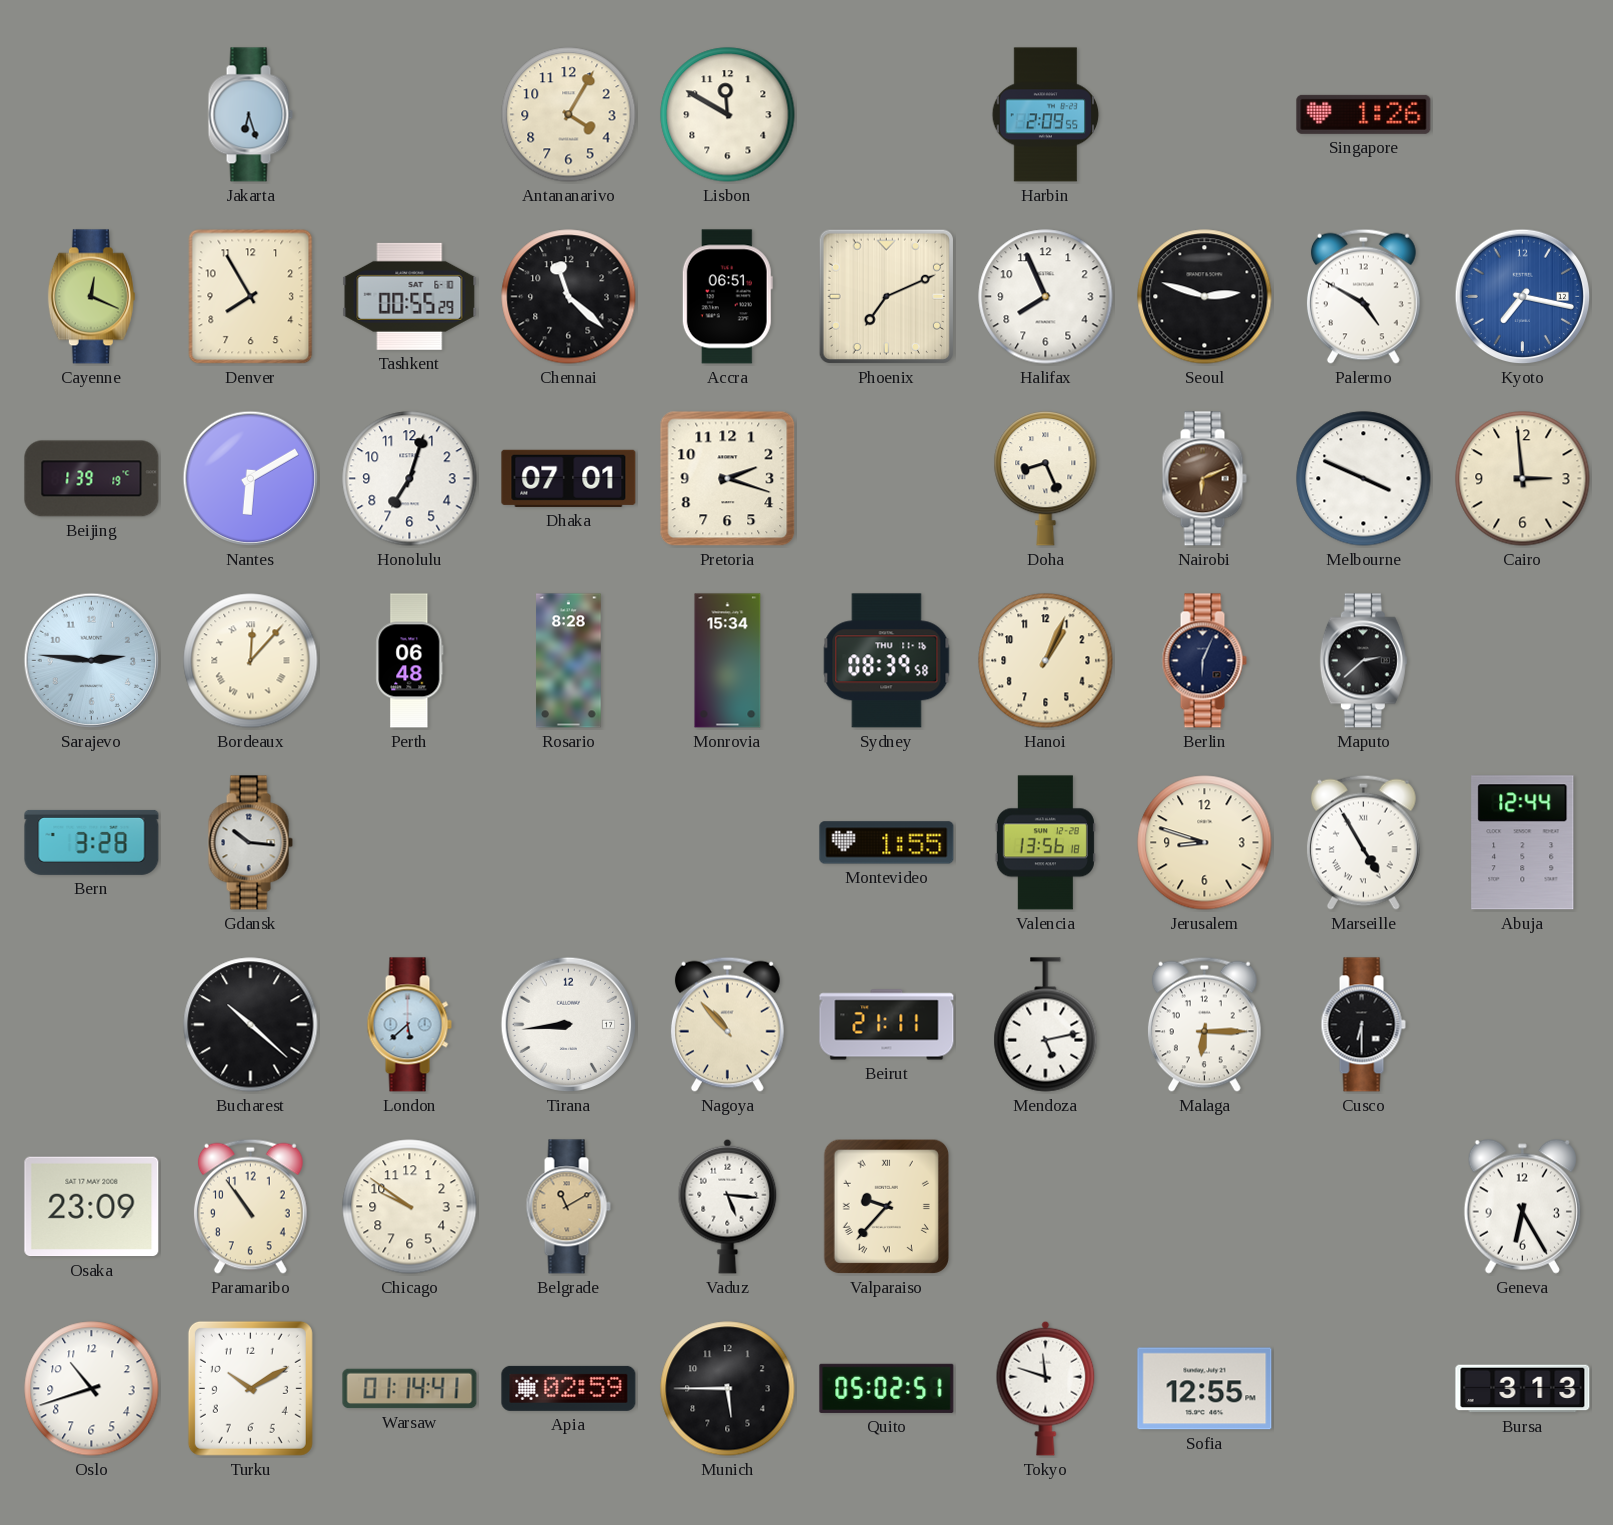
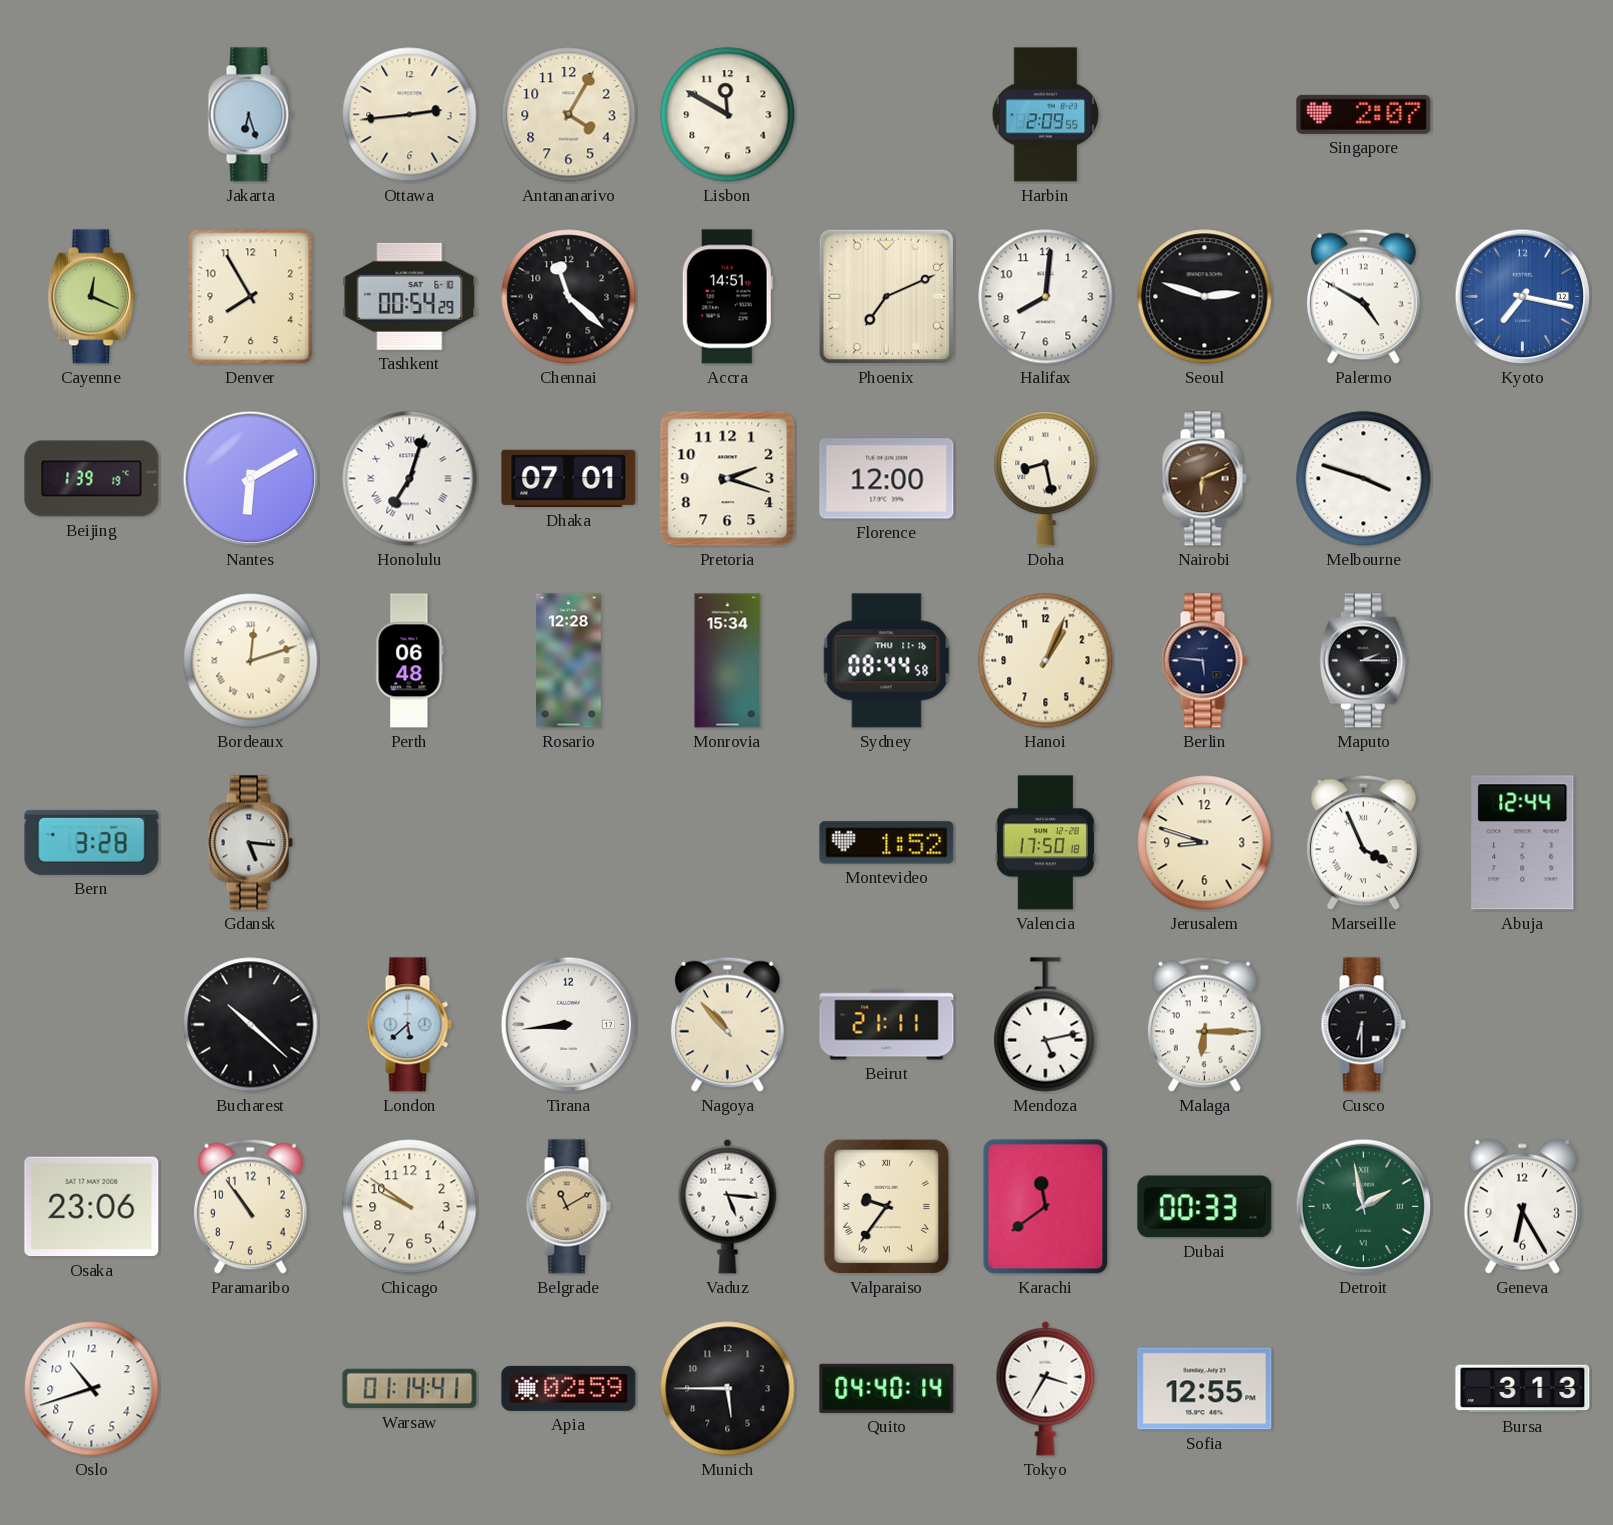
Ottawa: none -> 2:44 (410, 115)
Singapore: 1:26 -> 2:07 (1364, 114)
Tashkent: 00:55 -> 00:54 (410, 296)
Accra: 06:51 -> 14:51 (727, 297)
Halifax: 7:56 -> 8:01 (1046, 297)
Honolulu numerals: Arabic -> Roman (410, 479)
Florence: none -> 12:00 (887, 479)
Doha: 8:26 -> 8:28 (1046, 479)
Melbourne: 3:49 -> 3:48 (1364, 479)
Cairo: 2:59 -> none (1523, 479)
Sarajevo: 2:46 -> none (92, 661)
Bordeaux: 12:07 -> 12:12 (251, 661)
Rosario: 8:28 -> 12:28 (569, 661)
Sydney: 08:39 -> 08:44 (887, 661)
Berlin: 6:04 -> 5:46 (1204, 661)
Maputo: 2:38 -> 2:15 (1363, 661)
Gdansk: 10:16 -> 5:16 (250, 843)
Montevideo: 1:55 -> 1:52 (887, 843)
Valencia: 13:56 -> 17:50 (1045, 843)
Marseille: 4:55 -> 3:56 (1363, 842)
Osaka: 23:09 -> 23:06 (92, 1207)
Valparaiso: 9:37 -> 9:36 (886, 1206)
Karachi: none -> 11:39 (1046, 1207)
Dubai: none -> 00:33 (1205, 1207)
Detroit: none -> 1:58 (1364, 1207)
Turku: 10:10 -> none (250, 1388)
Quito: 05:02 -> 04:40 (887, 1388)
Tokyo: 11:48 -> 3:35 (1046, 1388)
